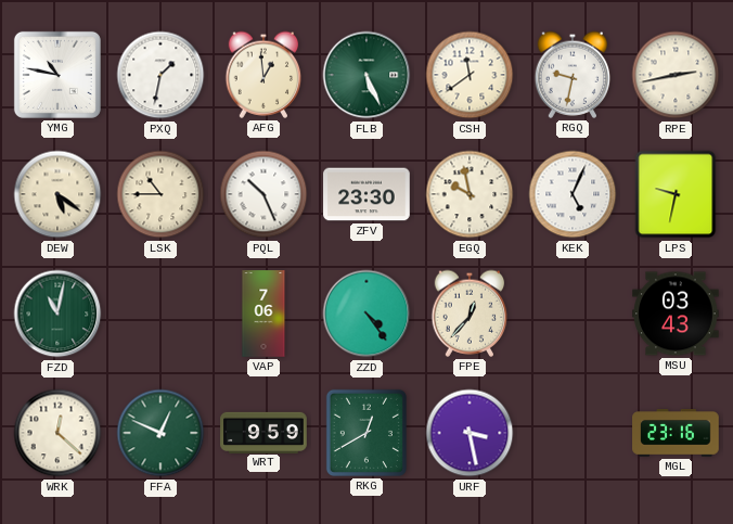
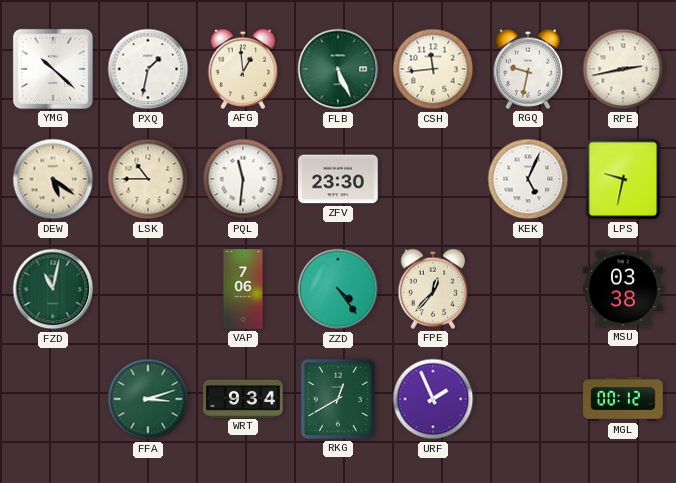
YMG: 10:47 -> 10:22 (53, 69)
CSH: 11:39 -> 11:44 (433, 69)
PQL: 10:26 -> 11:31 (243, 179)
EGQ: 9:58 -> none (470, 194)
MSU: 03:43 -> 03:38 (623, 289)
WRK: 12:22 -> none (57, 433)
FFA: 12:49 -> 3:12 (148, 399)
WRT: 9:59 -> 9:34 (243, 398)
URF: 3:28 -> 1:56 (433, 399)
MGL: 23:16 -> 00:12 (623, 400)
